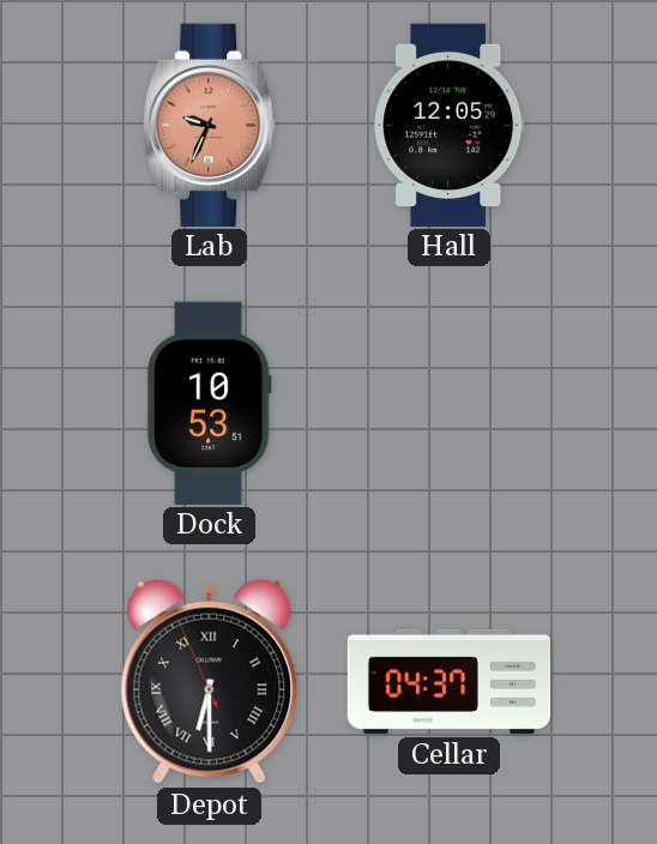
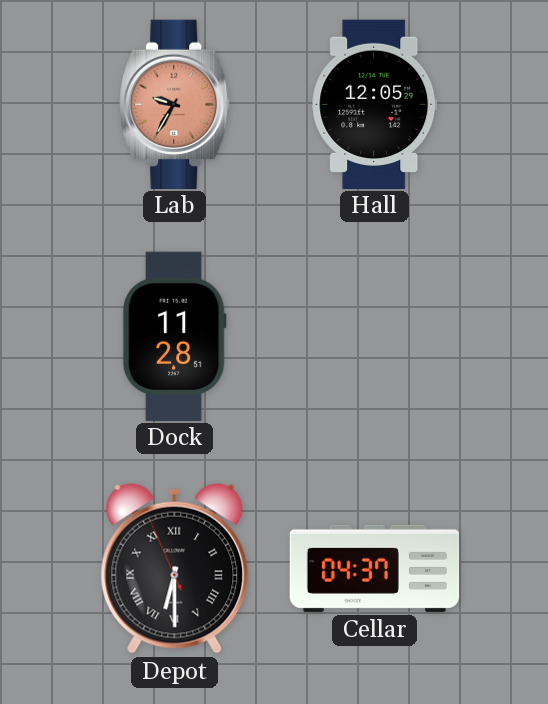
Lab: 9:34 -> 9:35 (175, 104)
Dock: 10:53 -> 11:28 (174, 336)
